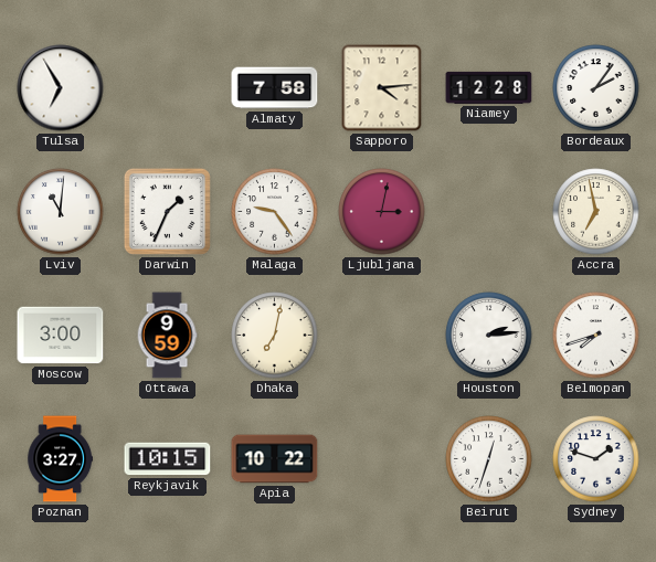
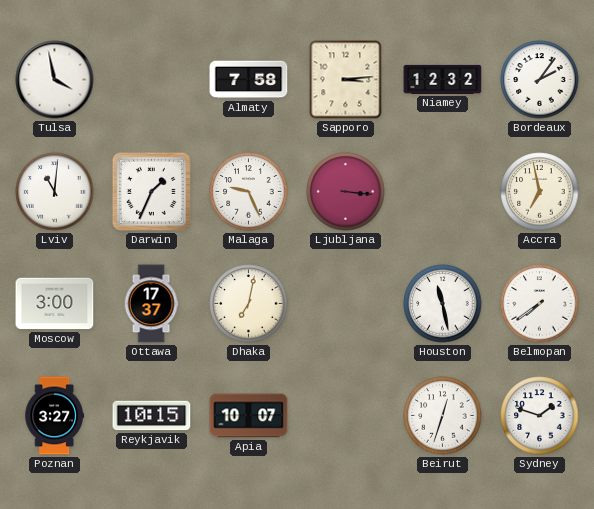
Tulsa: 6:55 -> 3:58 (55, 80)
Sapporo: 4:14 -> 3:14 (346, 80)
Niamey: 12:28 -> 12:32 (443, 79)
Malaga: 9:24 -> 9:26 (249, 192)
Ljubljana: 3:02 -> 3:16 (346, 192)
Ottawa: 9:59 -> 17:37 (151, 304)
Houston: 2:14 -> 11:28 (443, 304)
Belmopan: 7:42 -> 7:39 (540, 304)
Apia: 10:22 -> 10:07 (249, 416)
